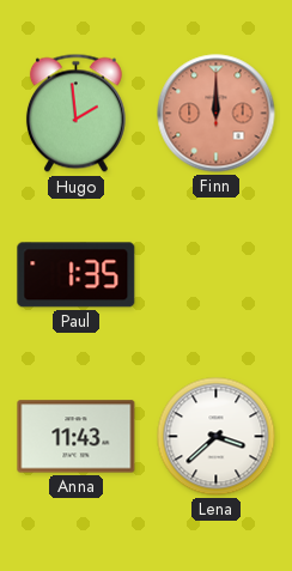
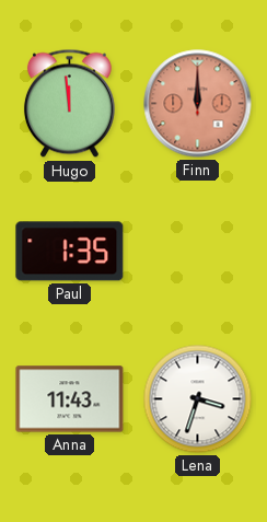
Hugo: 1:59 -> 11:59 (69, 104)
Lena: 3:38 -> 3:33 (198, 399)
